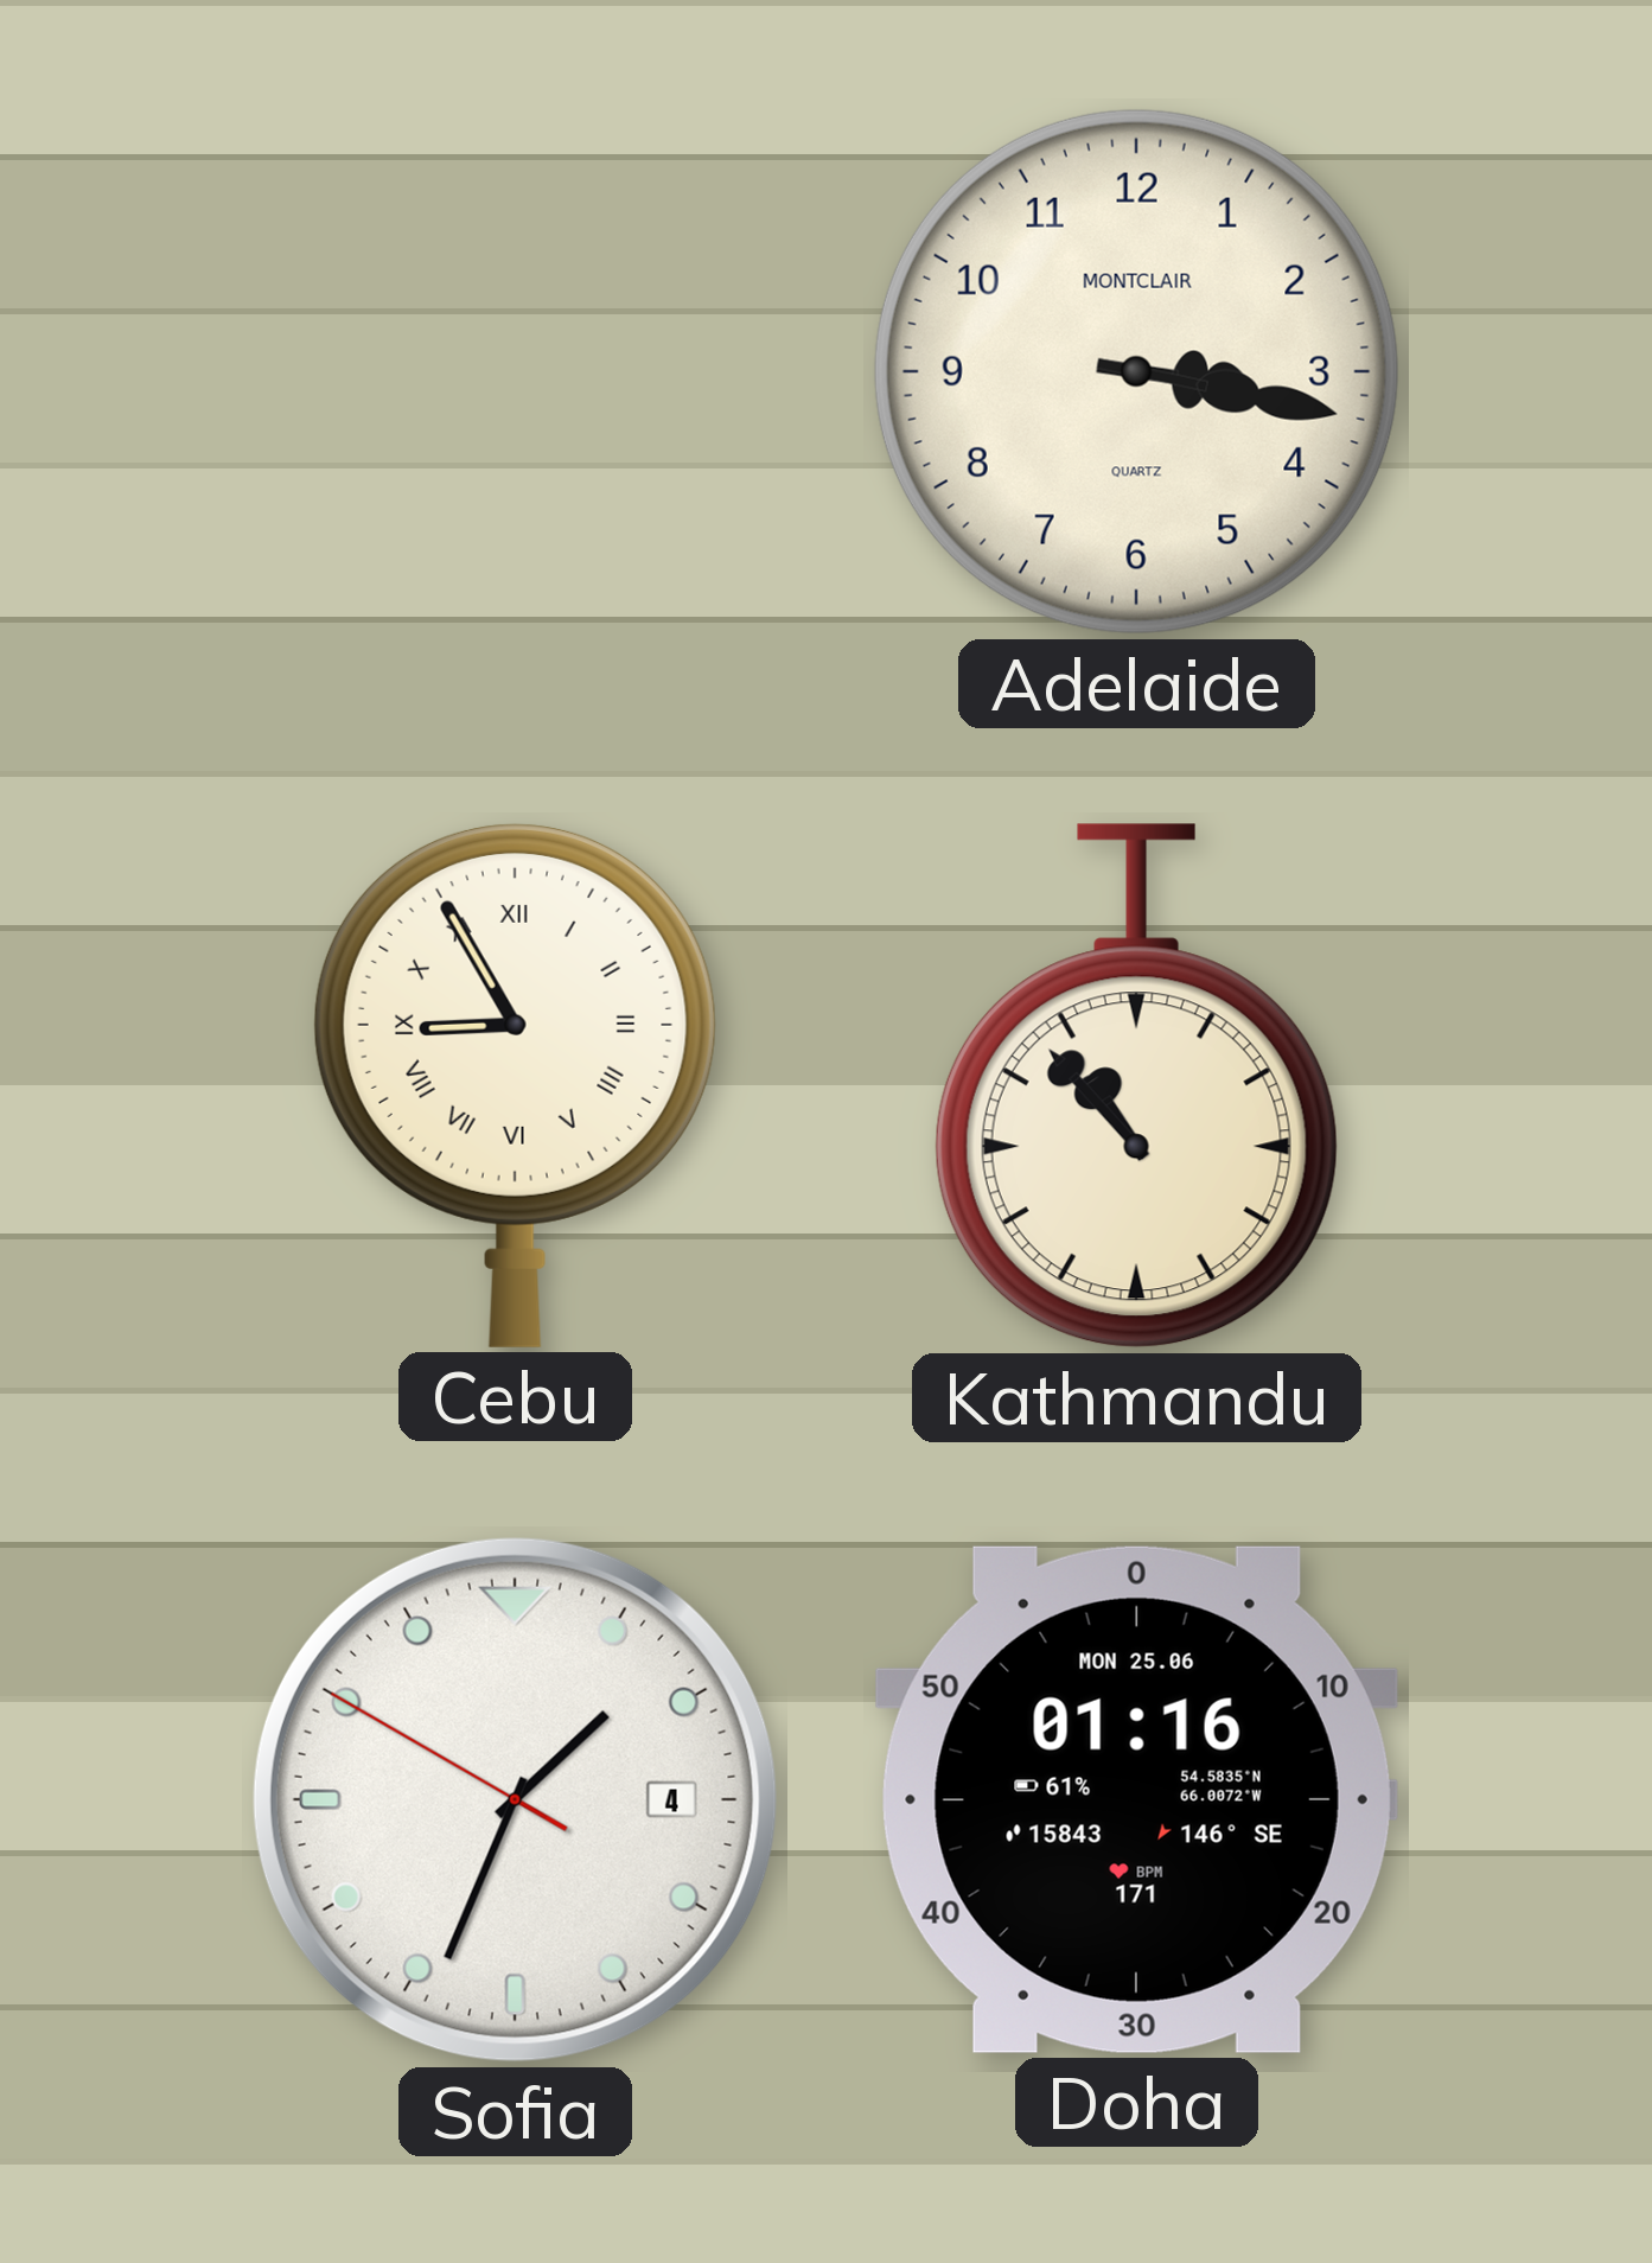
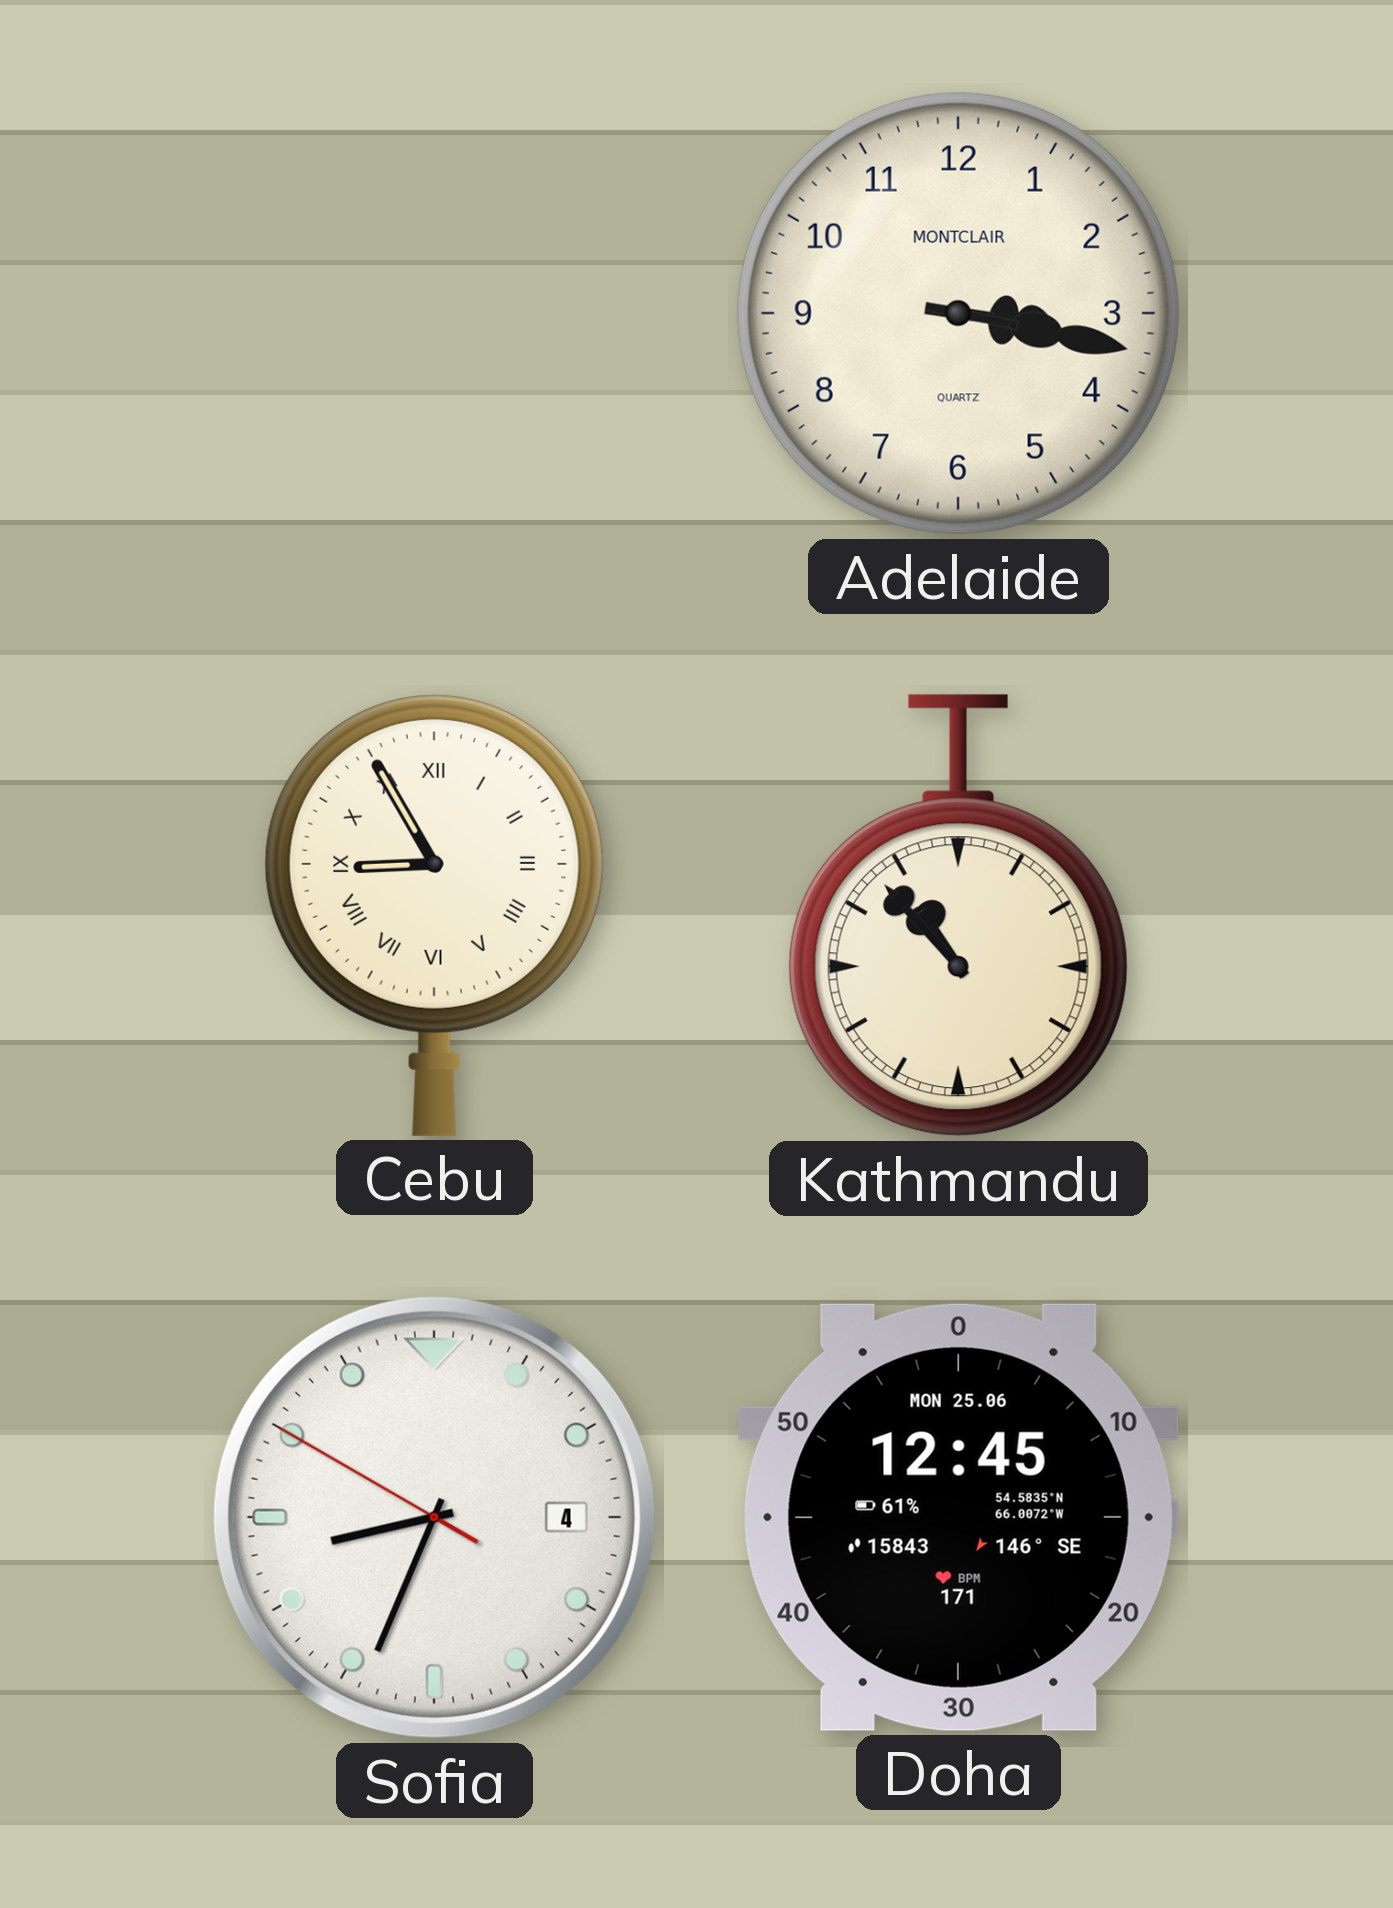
Sofia: 1:33 -> 8:33 (434, 1517)
Doha: 01:16 -> 12:45 (958, 1517)
